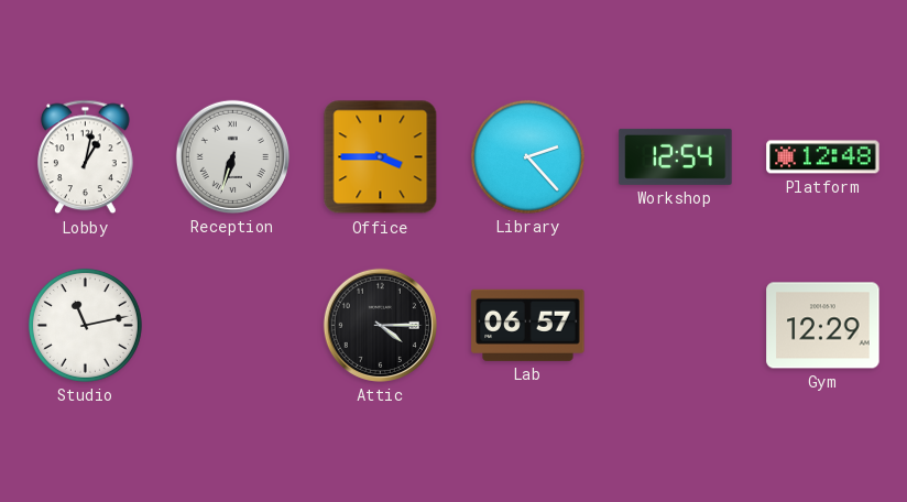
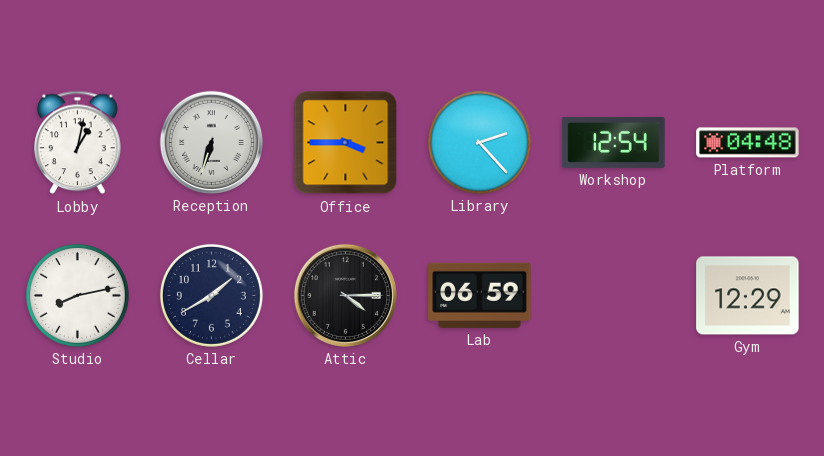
Platform: 12:48 -> 04:48 (748, 143)
Studio: 11:13 -> 8:13 (77, 295)
Cellar: none -> 1:40 (211, 295)
Lab: 06:57 -> 06:59 (480, 295)
